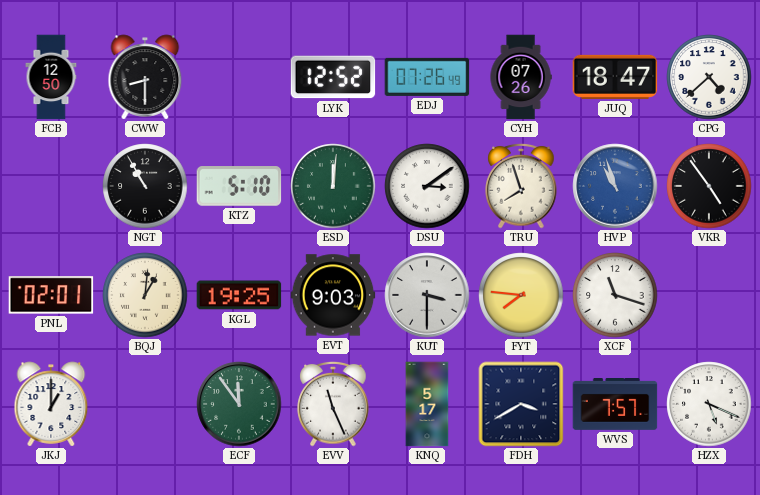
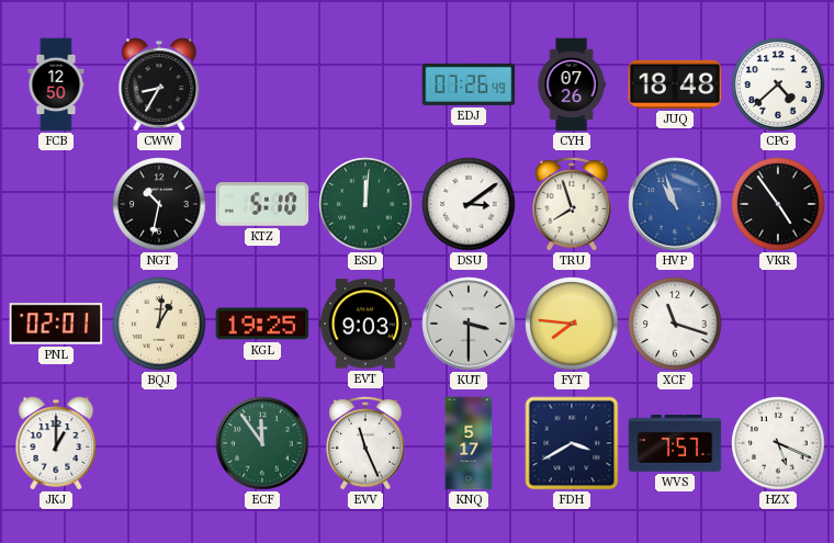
CWW: 8:30 -> 8:35 (159, 84)
LYK: 12:52 -> none (333, 77)
JUQ: 18:47 -> 18:48 (675, 84)
NGT: 10:55 -> 10:32 (159, 204)
